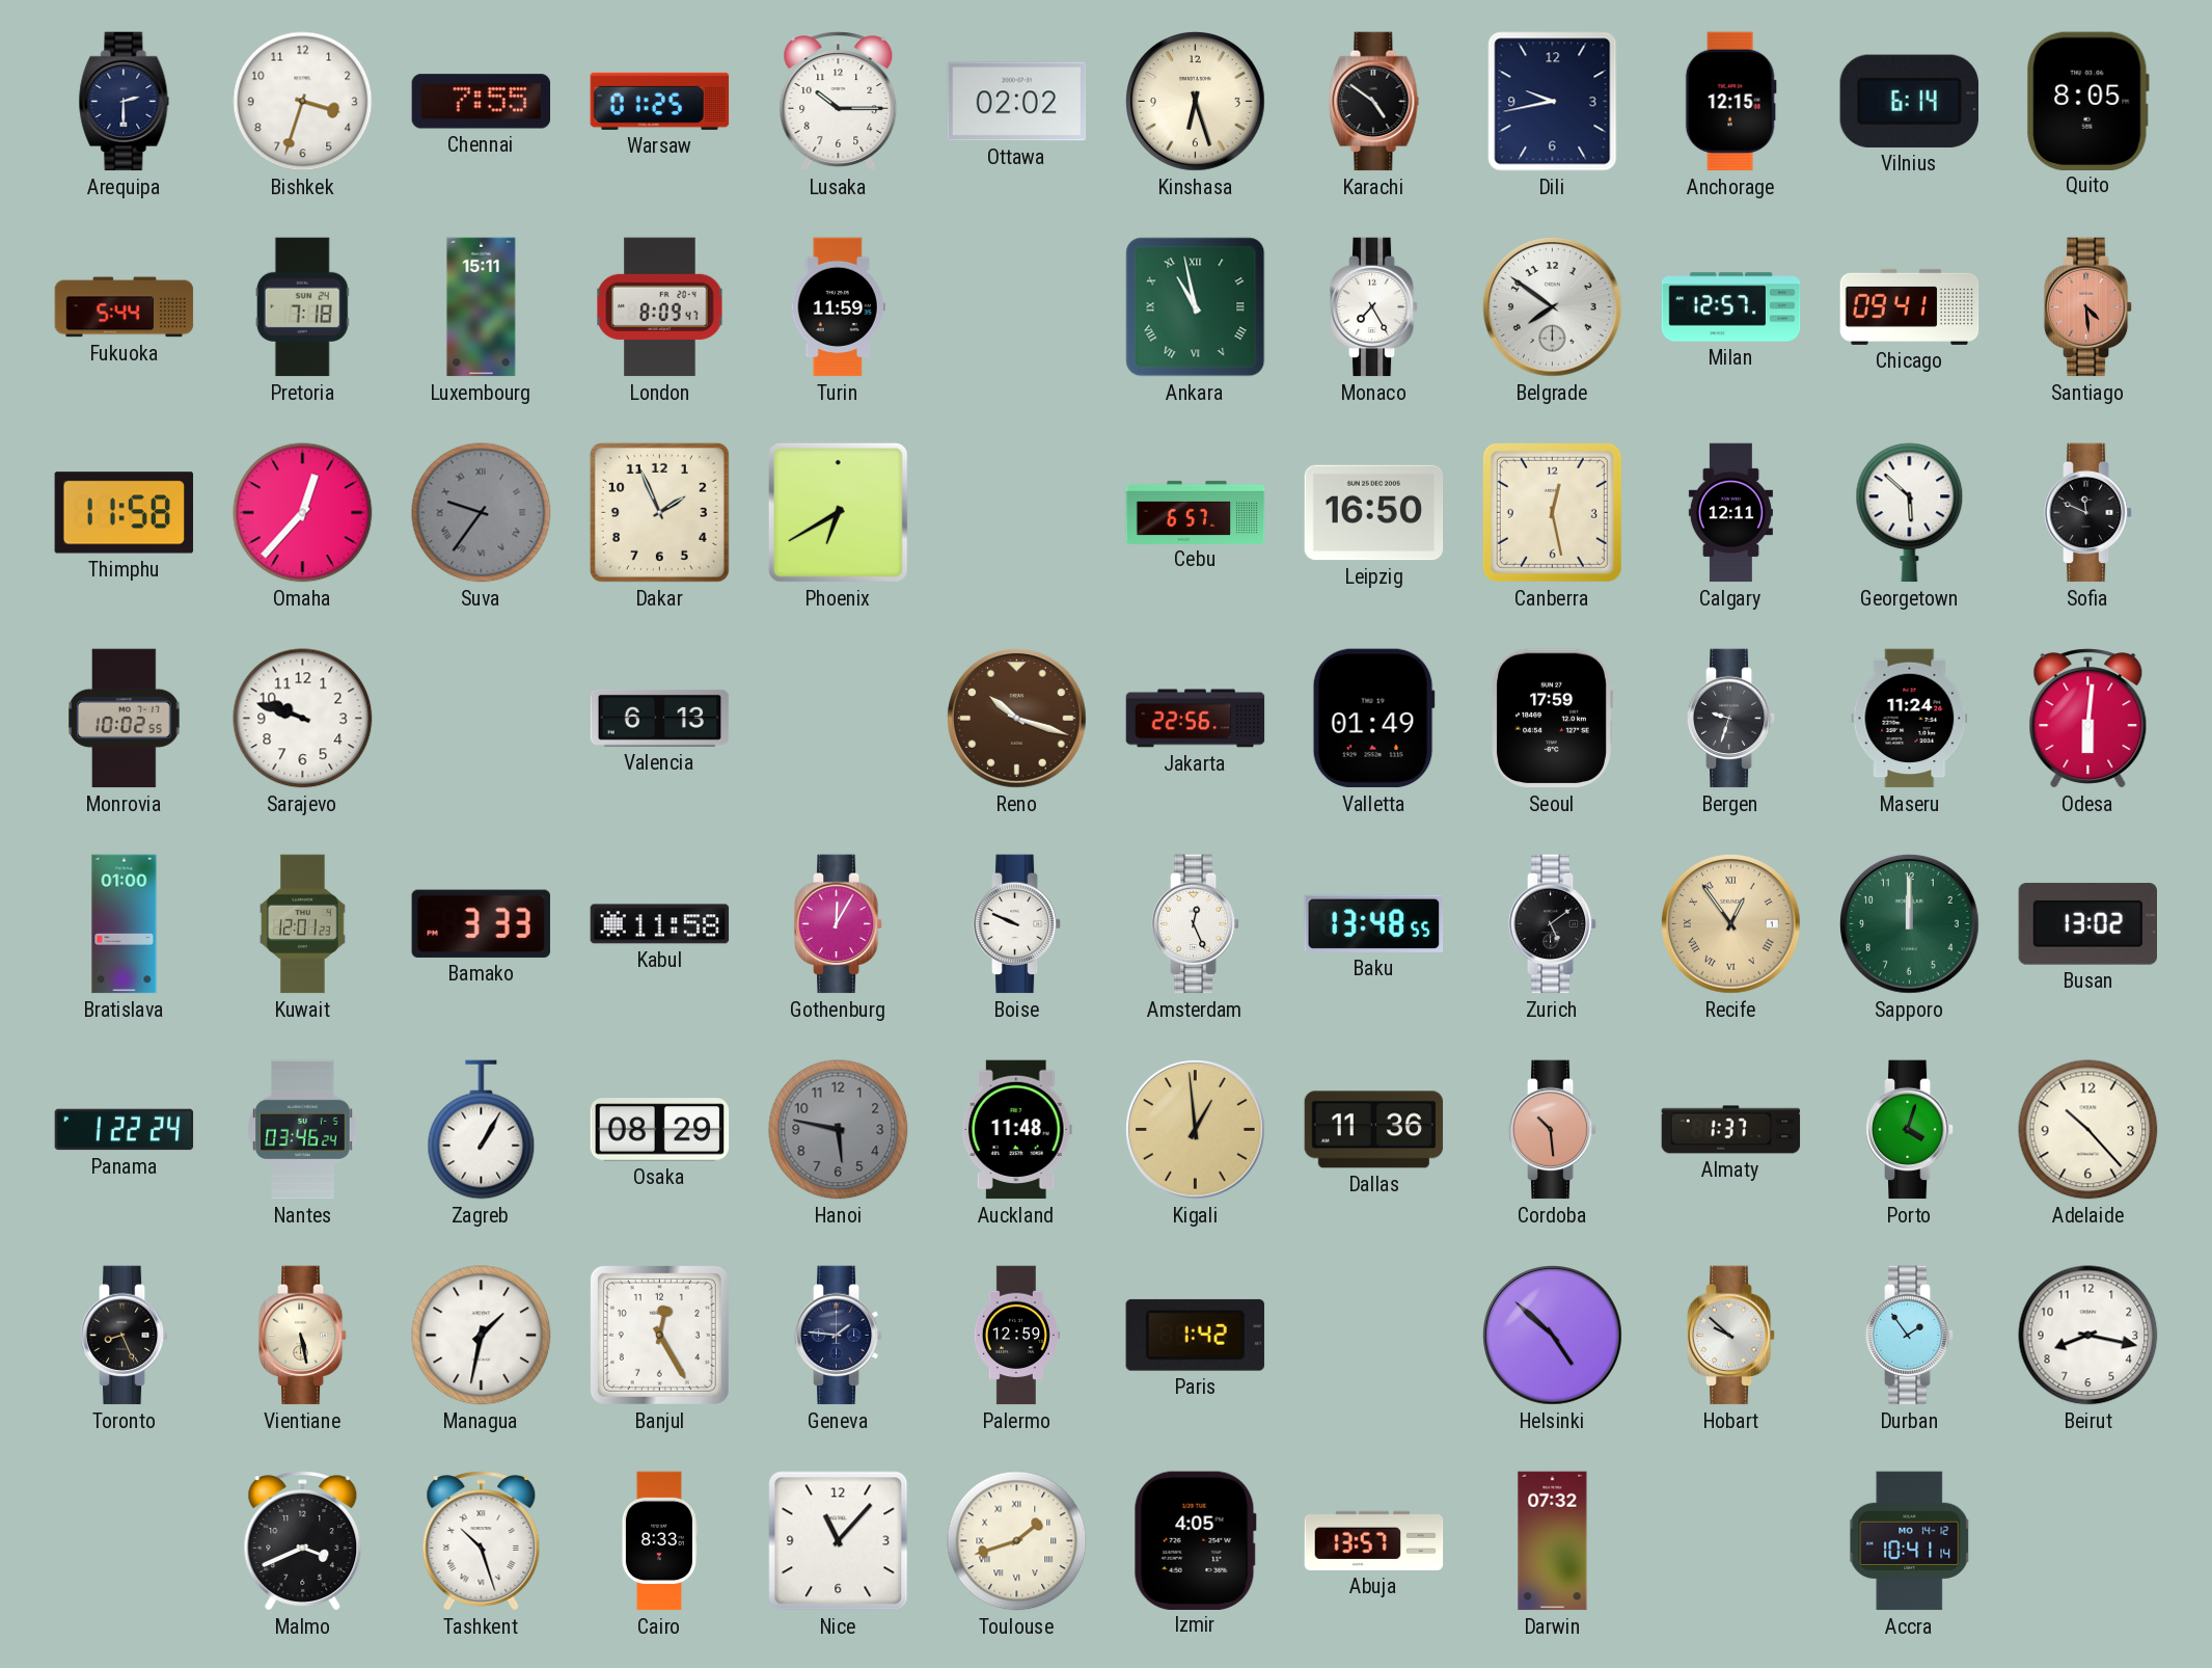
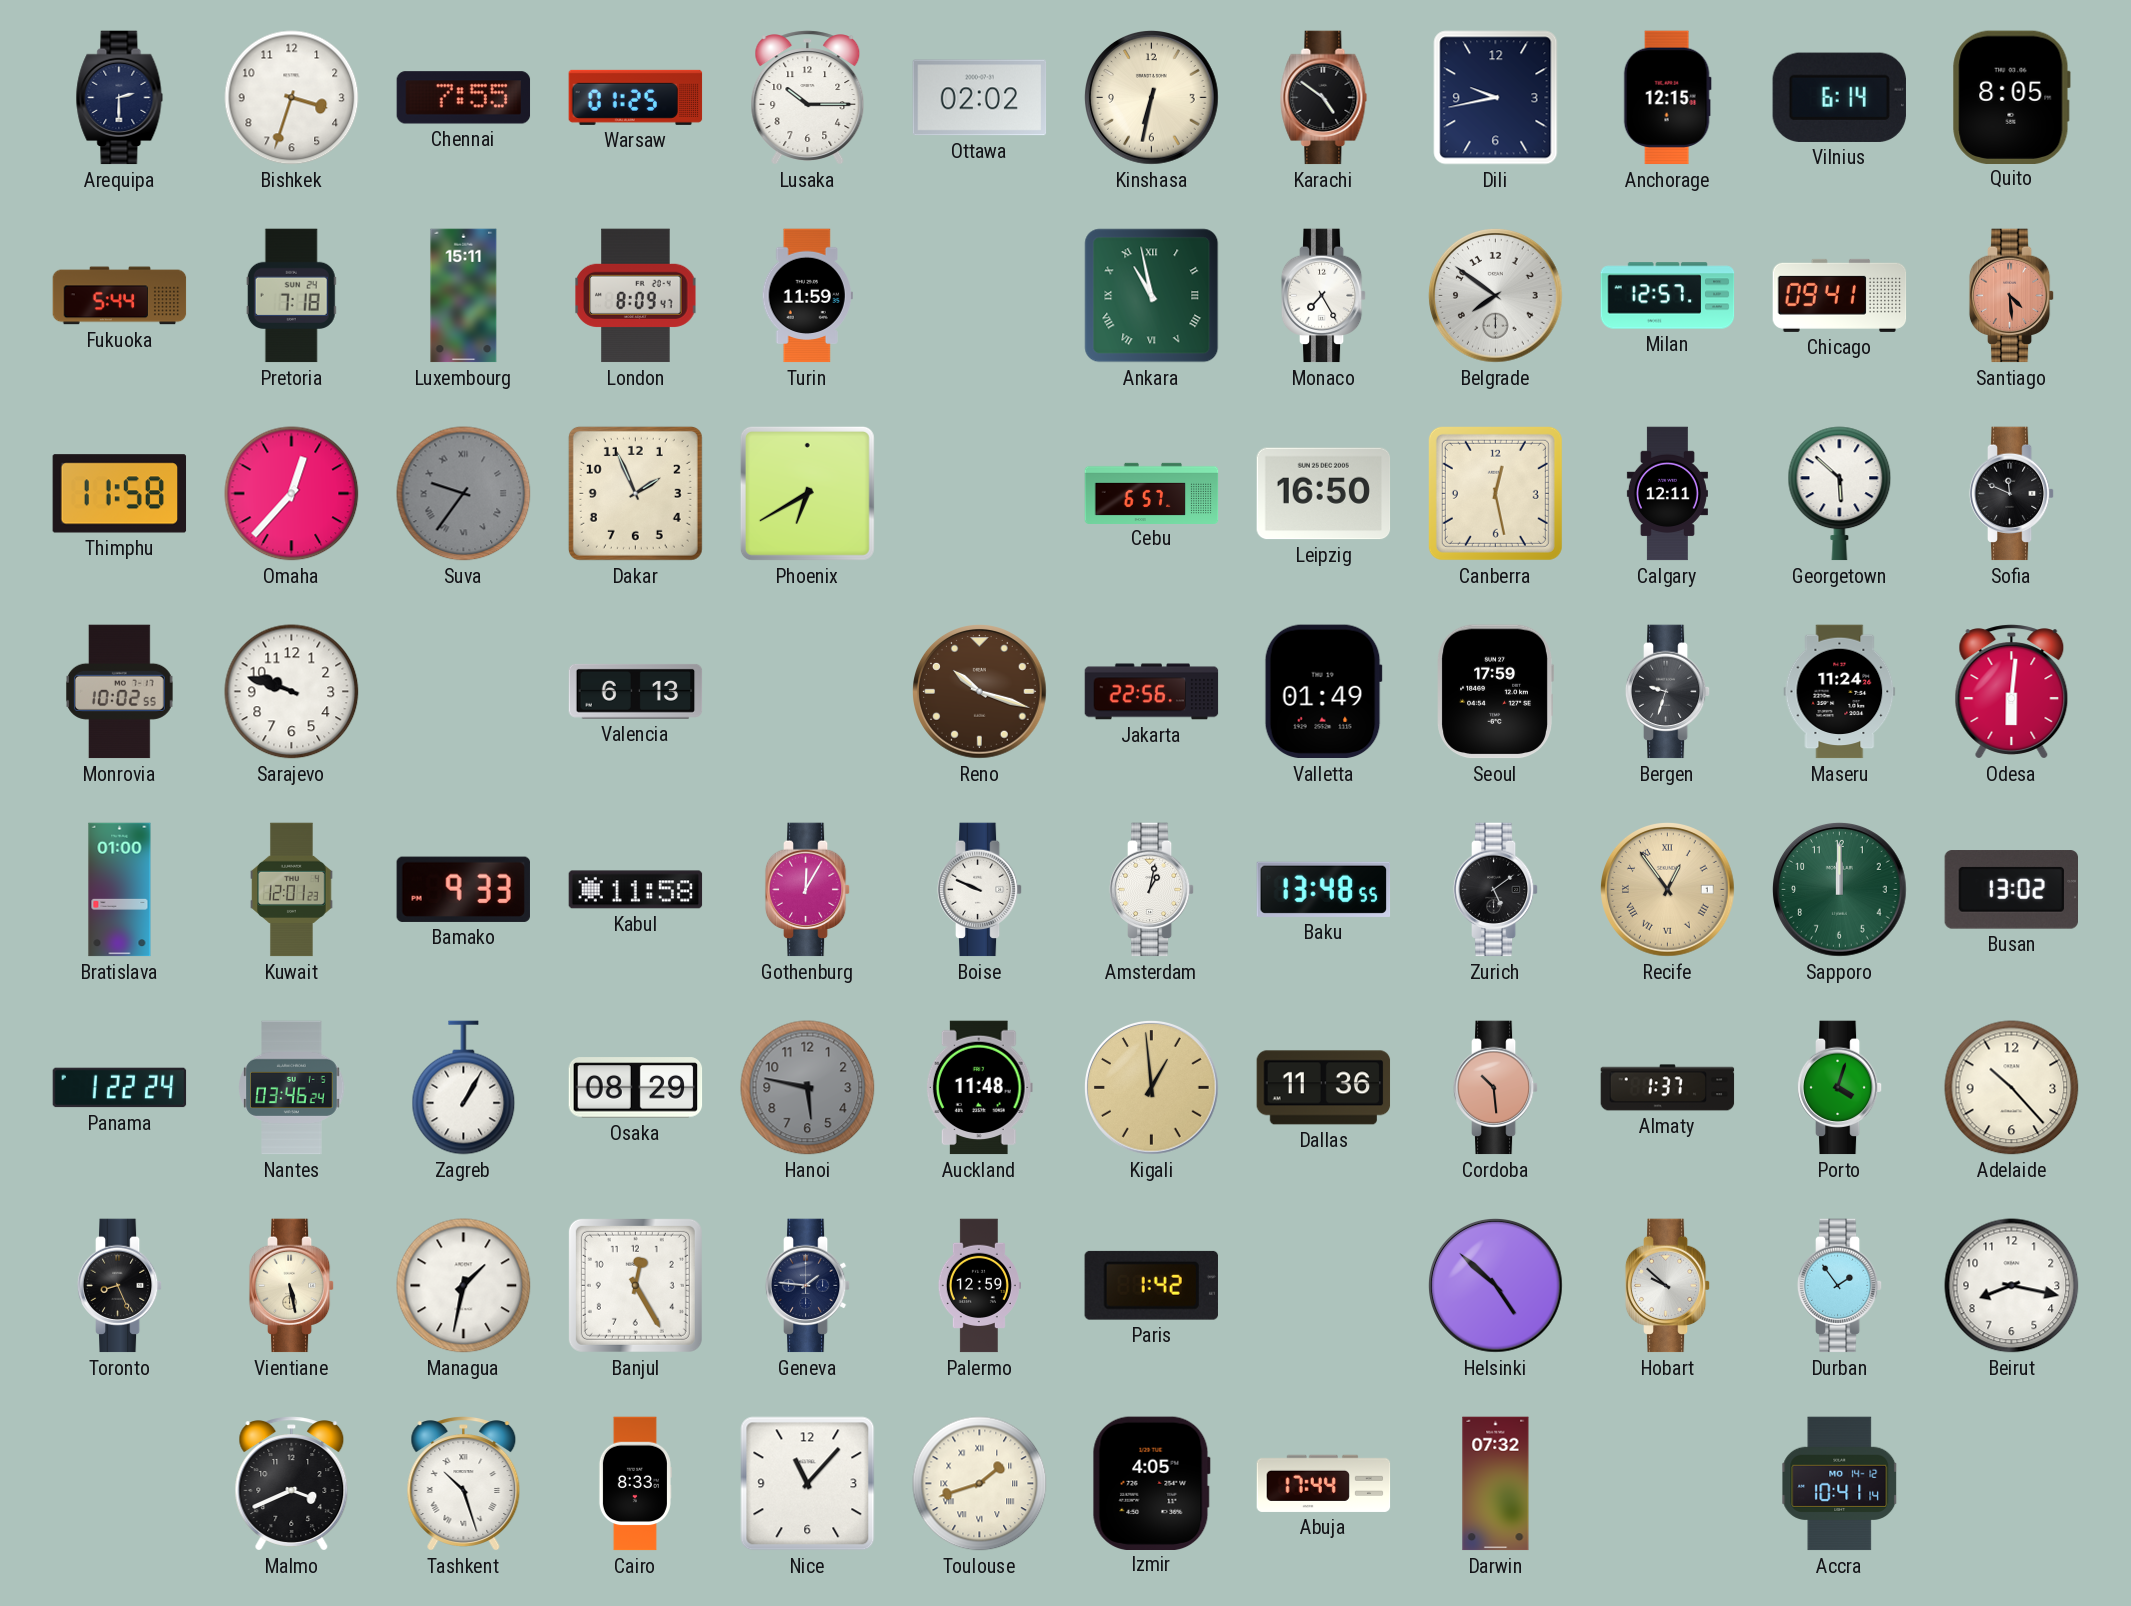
Kinshasa: 6:27 -> 6:32 (1152, 98)
Bamako: 3:33 -> 9:33 (463, 889)
Amsterdam: 12:26 -> 1:02 (1152, 890)
Abuja: 13:57 -> 17:44 (1324, 1483)
